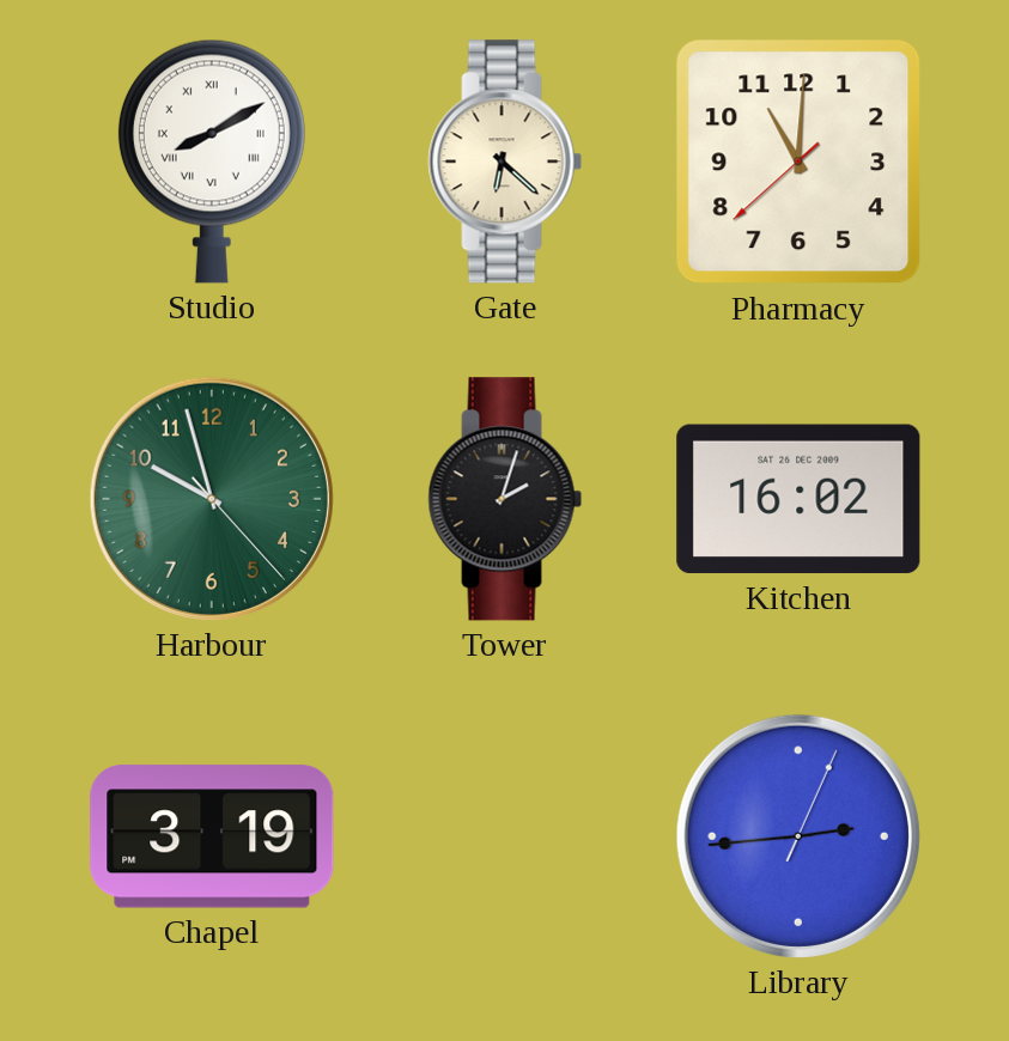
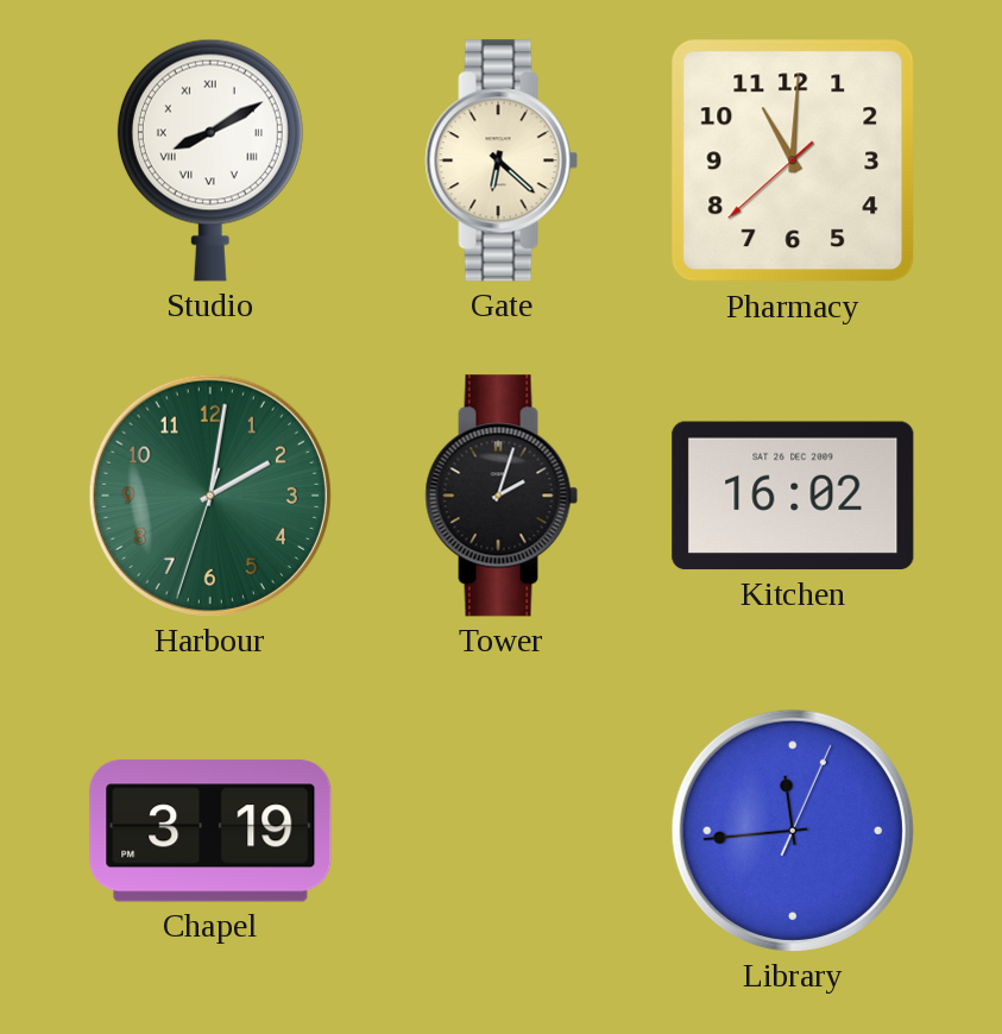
Harbour: 9:57 -> 2:01 (210, 496)
Library: 2:44 -> 11:44 (793, 831)
